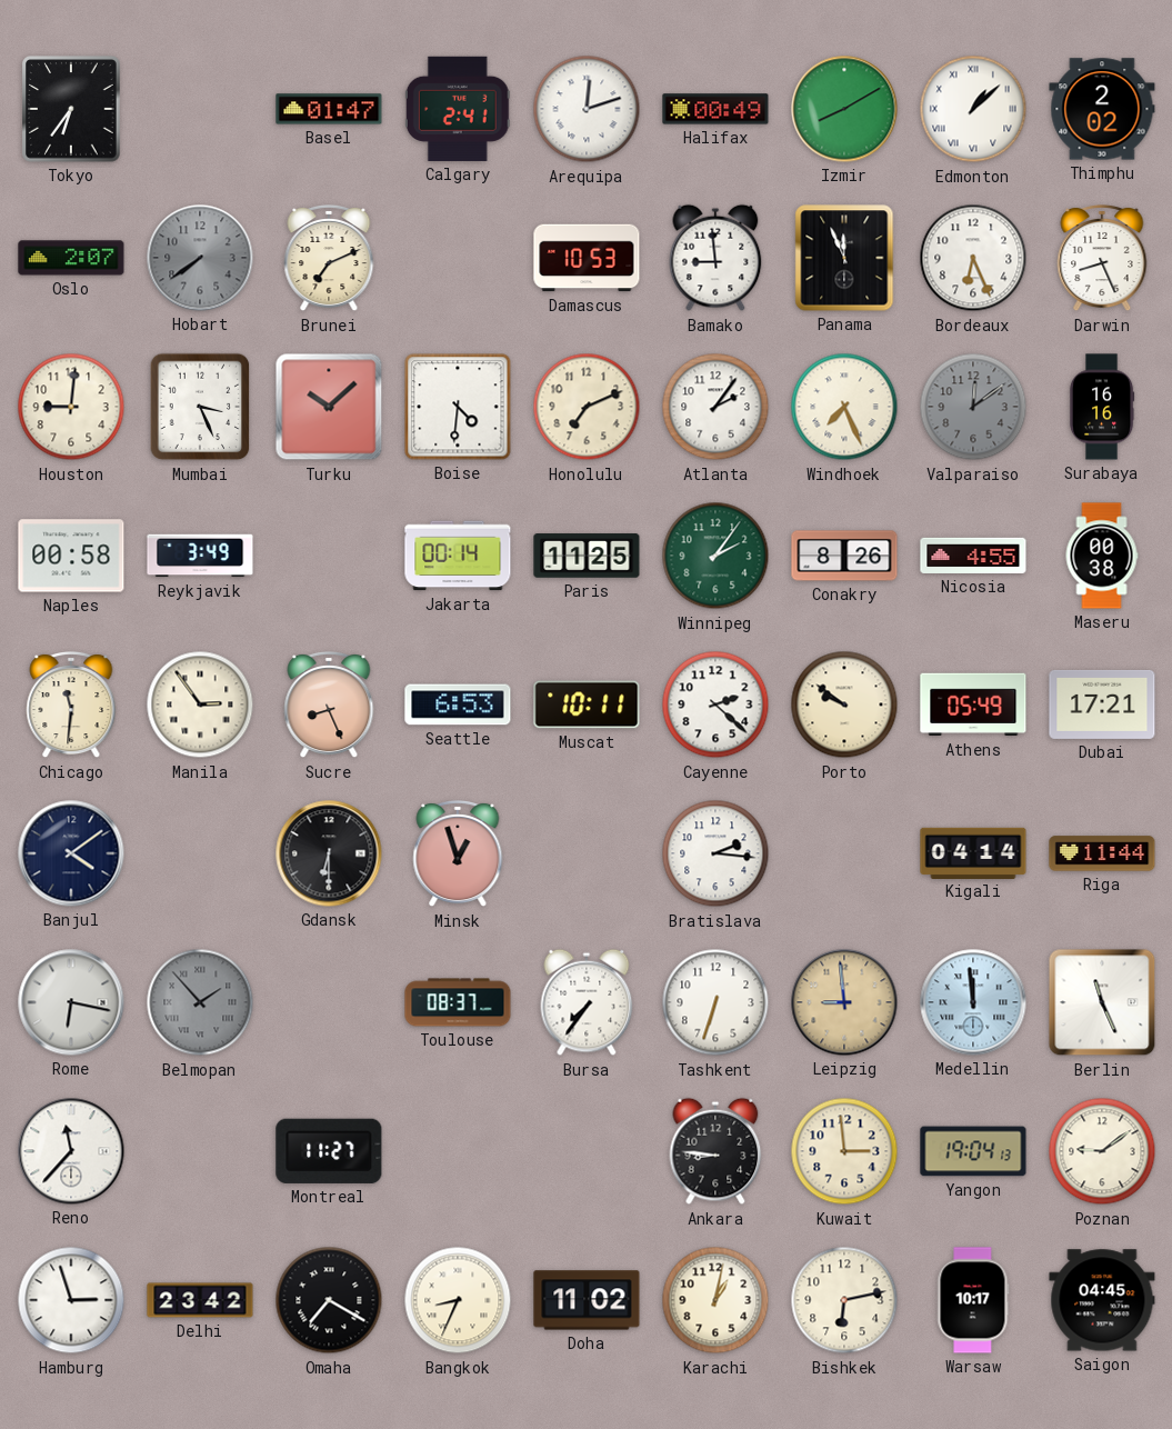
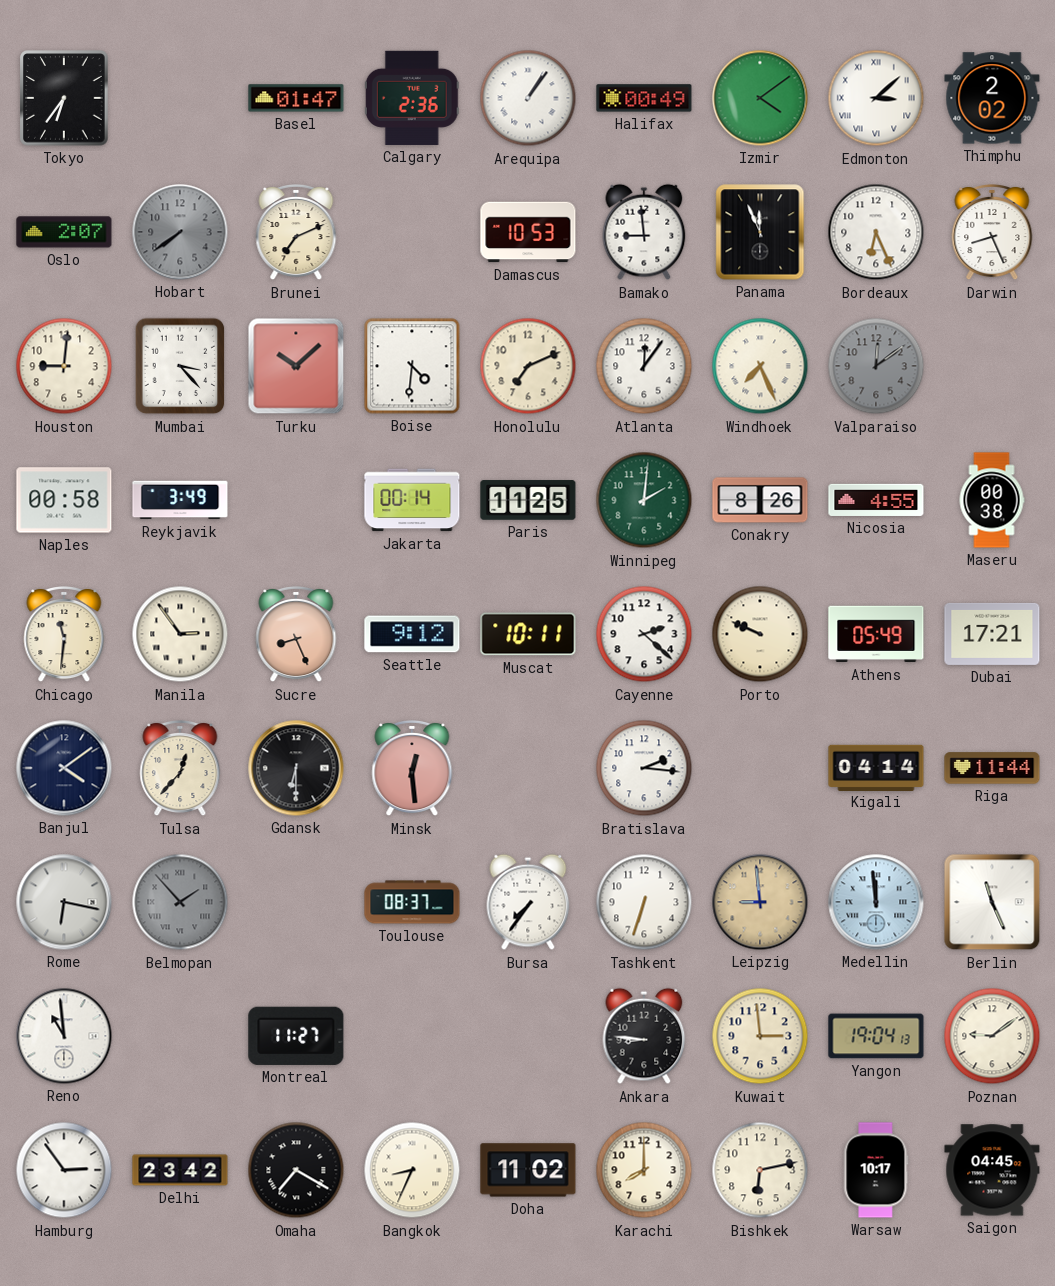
Calgary: 2:41 -> 2:36 (412, 98)
Arequipa: 12:12 -> 1:06 (528, 98)
Izmir: 8:10 -> 4:09 (760, 98)
Edmonton: 1:08 -> 3:08 (876, 98)
Mumbai: 3:26 -> 3:23 (180, 366)
Atlanta: 2:06 -> 12:06 (644, 366)
Surabaya: 16:16 -> none (1102, 407)
Winnipeg: 2:06 -> 2:01 (644, 500)
Seattle: 6:53 -> 9:12 (412, 634)
Porto: 9:51 -> 9:49 (760, 634)
Tulsa: none -> 12:37 (180, 768)
Minsk: 12:57 -> 12:29 (412, 768)
Reno: 11:37 -> 10:59 (64, 1036)
Hamburg: 2:57 -> 2:54 (64, 1170)
Karachi: 1:02 -> 8:00 (644, 1170)
